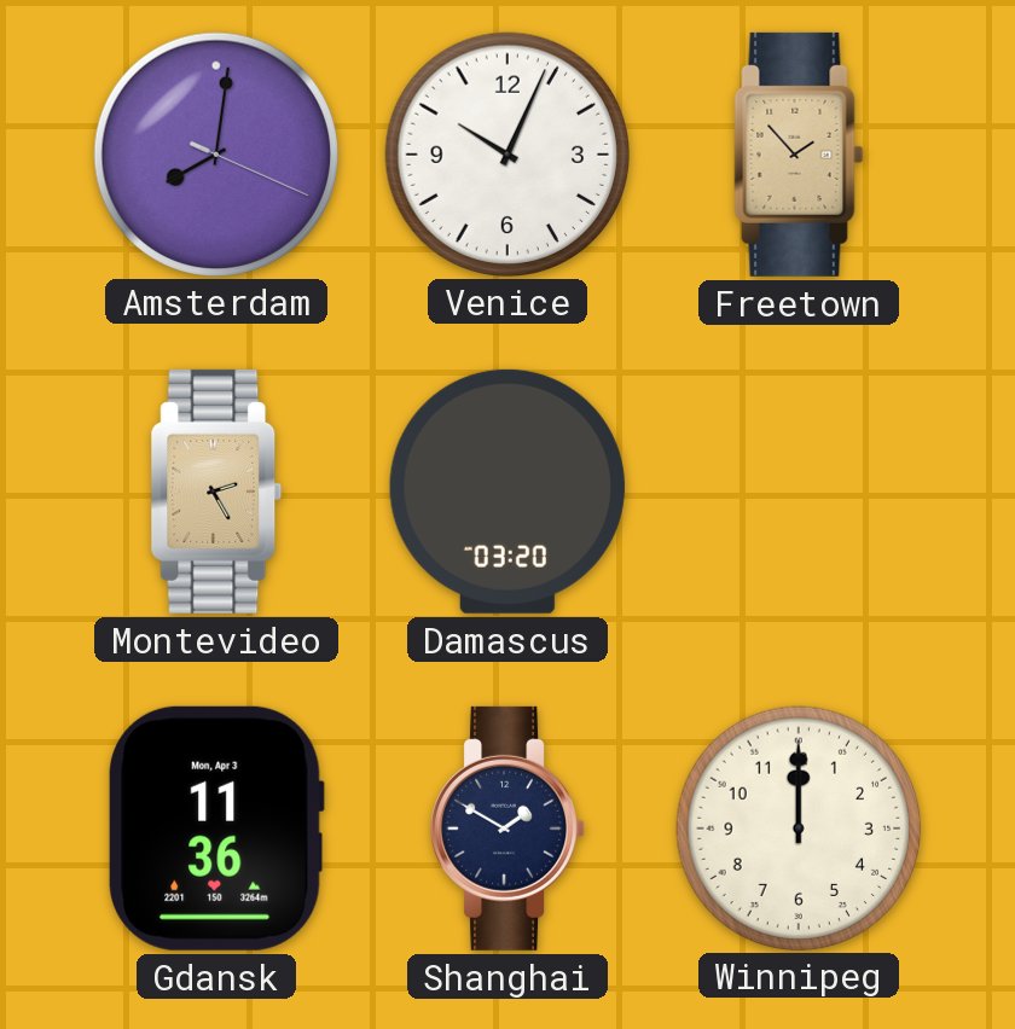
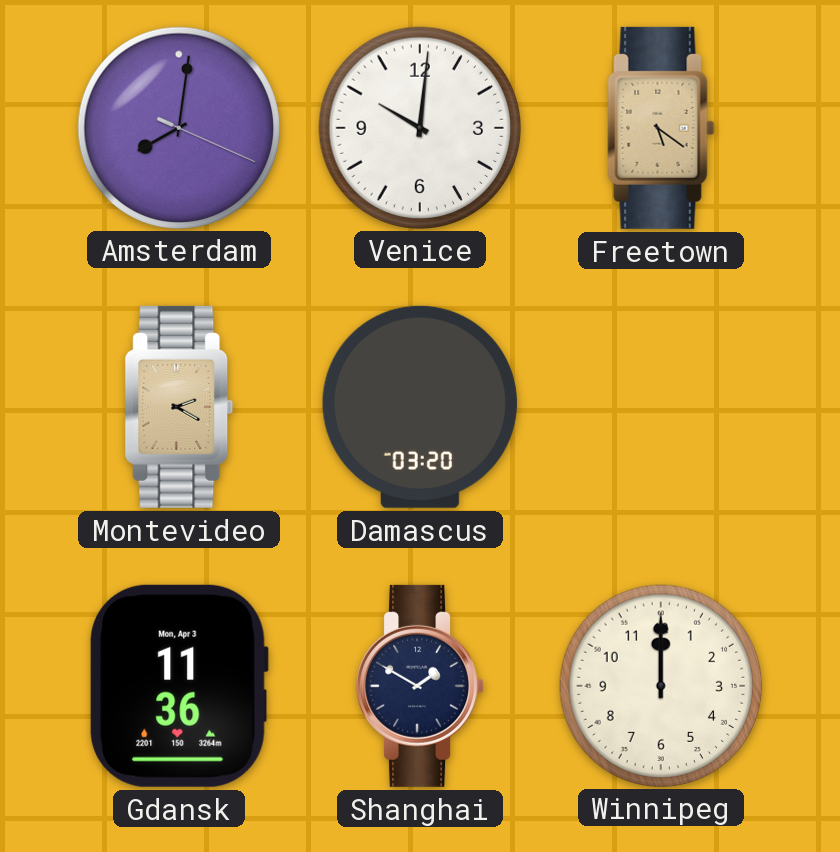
Venice: 10:04 -> 10:01 (419, 127)
Freetown: 1:53 -> 5:21 (661, 128)
Montevideo: 2:25 -> 2:20 (179, 407)
